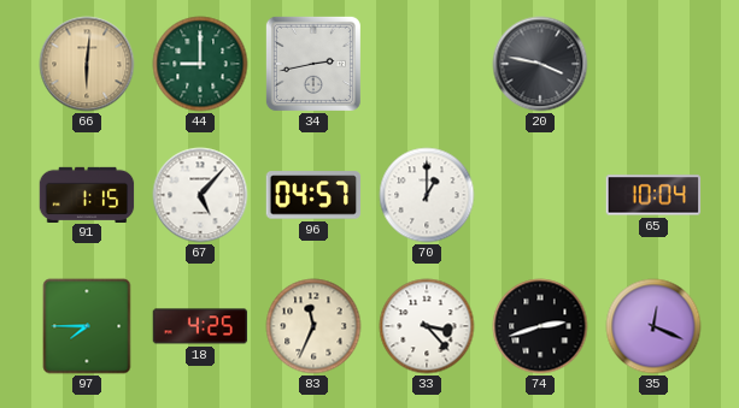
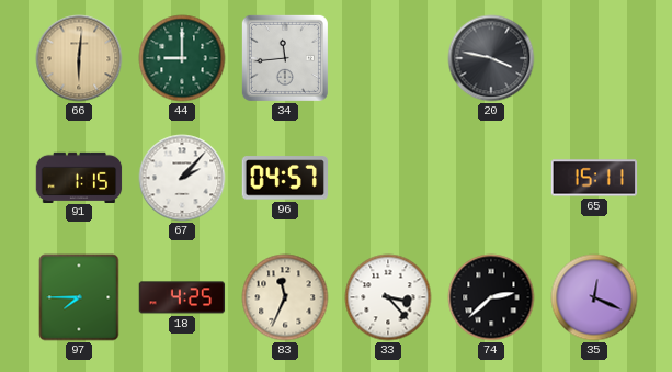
34: 2:43 -> 11:44 (285, 58)
67: 5:07 -> 2:07 (182, 178)
70: 1:00 -> none (427, 195)
65: 10:04 -> 15:11 (594, 178)
74: 2:42 -> 2:38 (491, 297)
